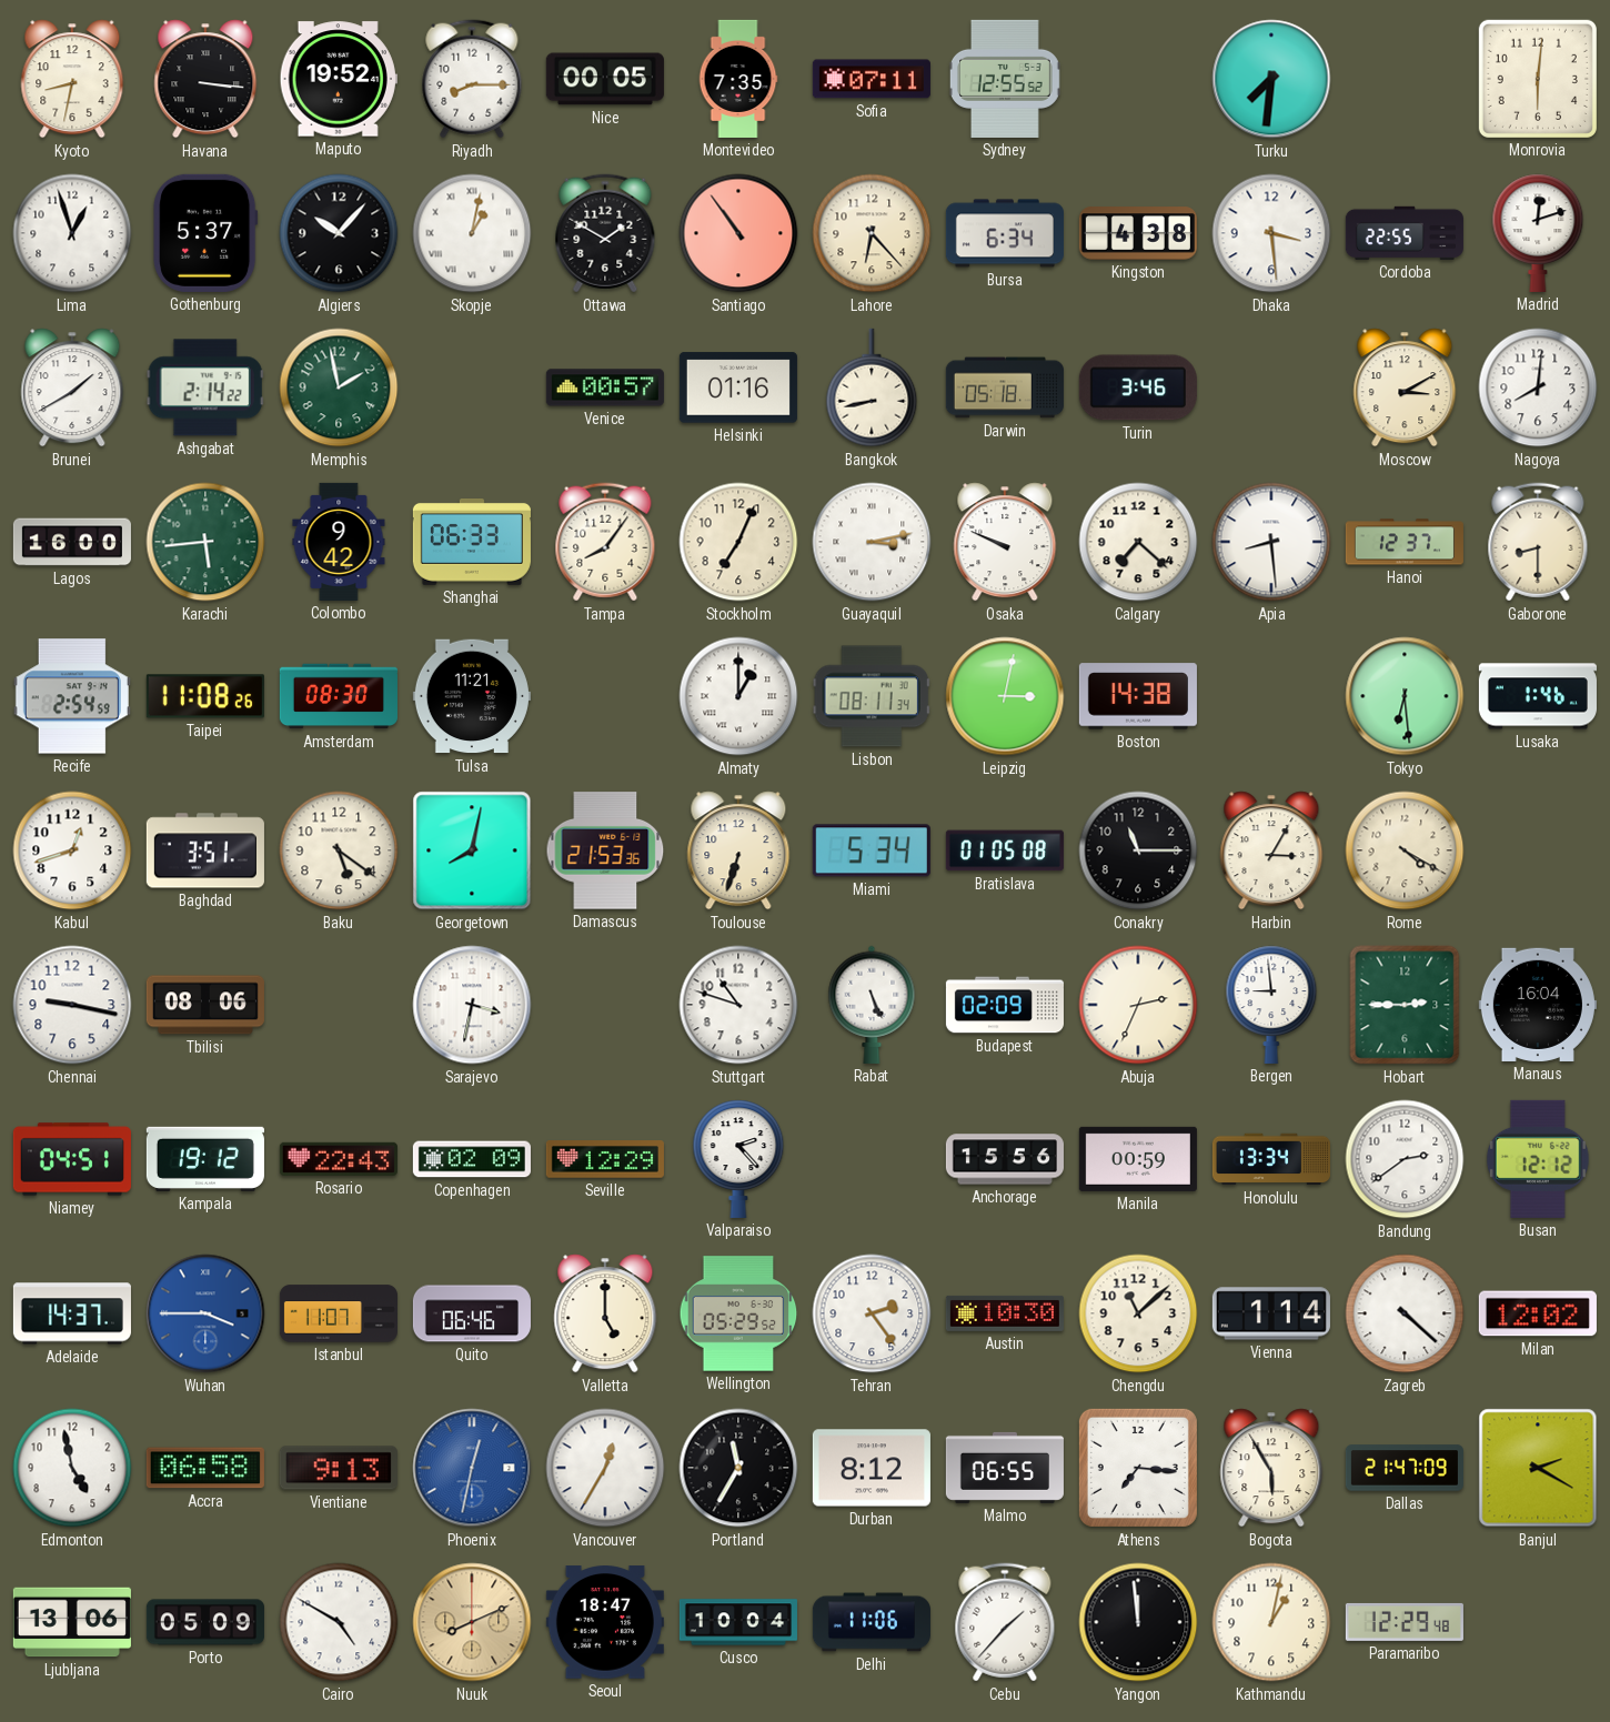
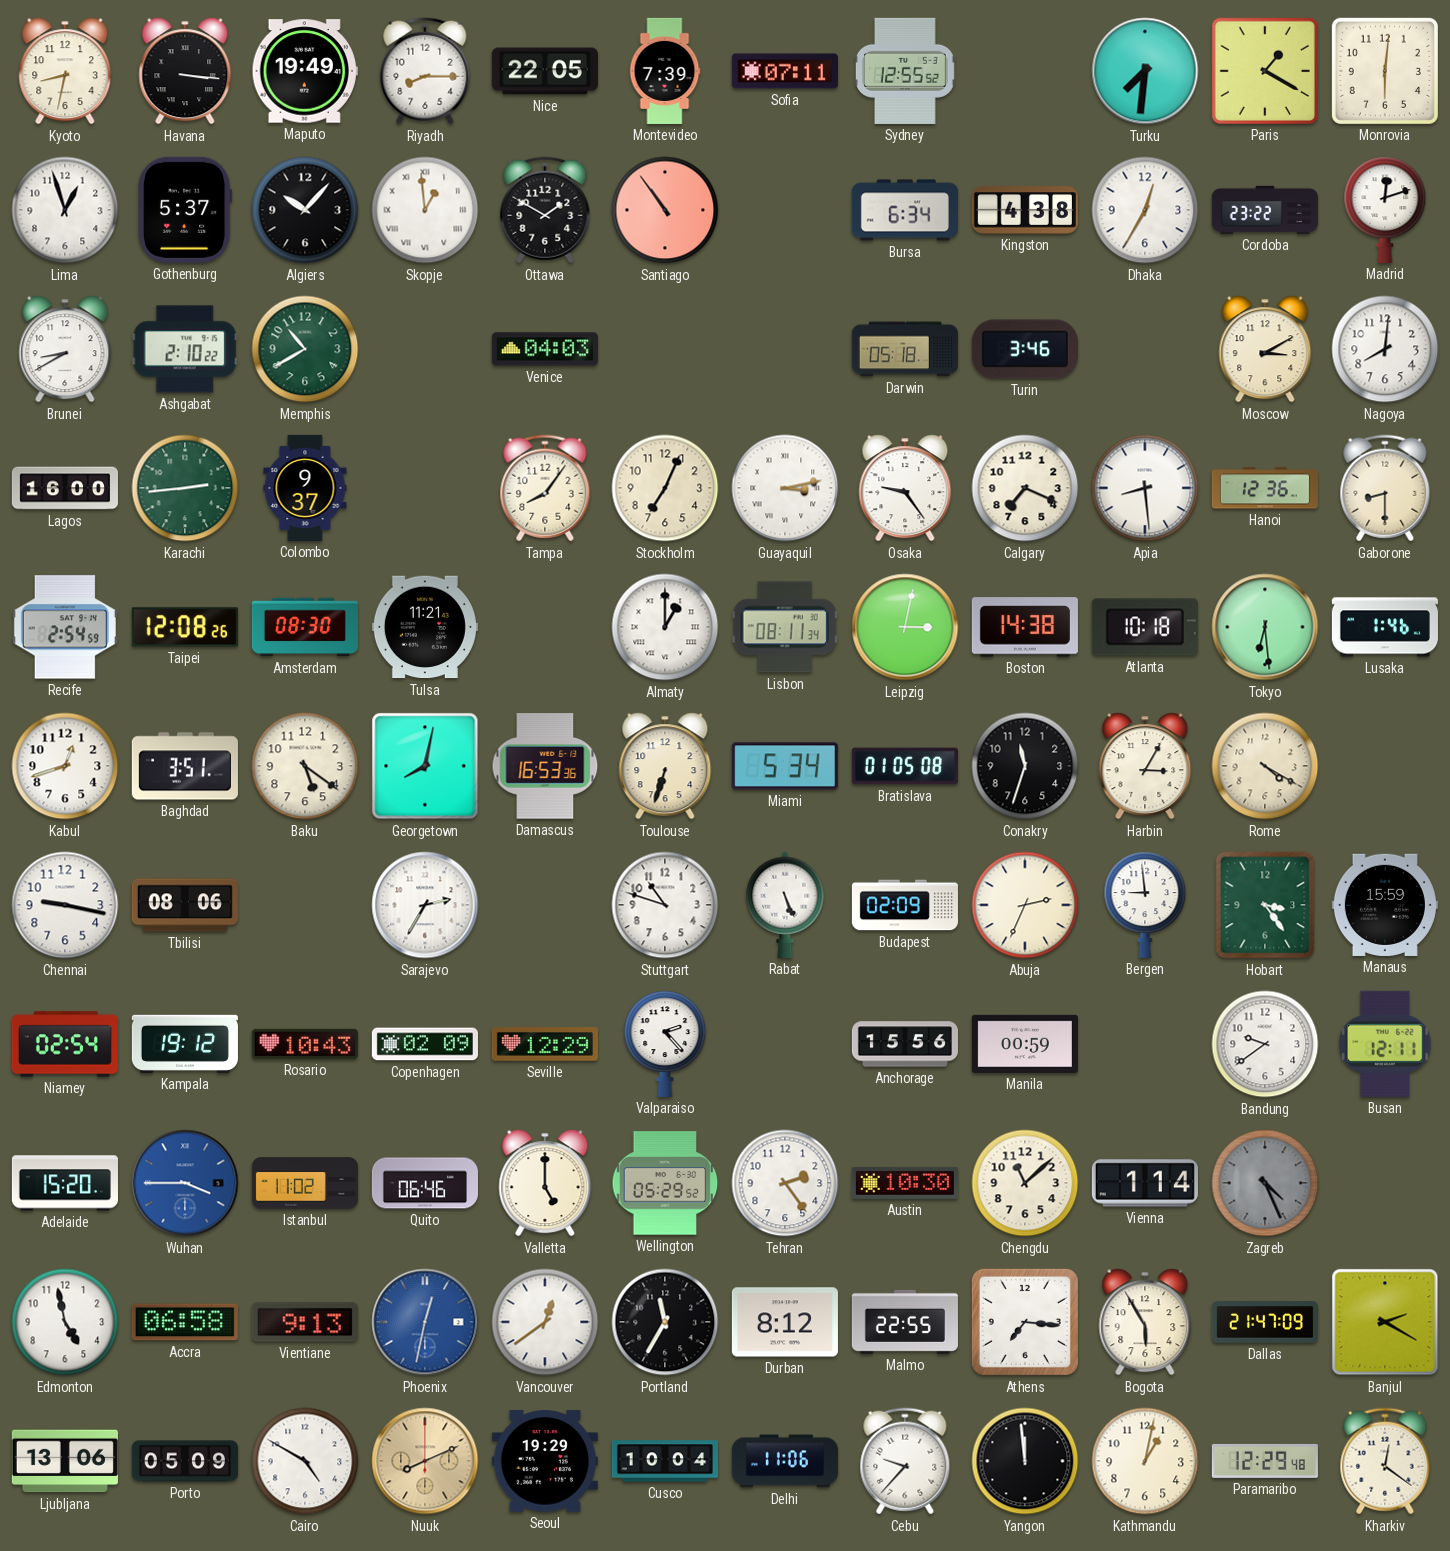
Maputo: 19:52 -> 19:49 (305, 71)
Nice: 00:05 -> 22:05 (545, 71)
Montevideo: 7:35 -> 7:39 (665, 71)
Paris: none -> 1:20 (1265, 71)
Skopje: 1:02 -> 12:59 (425, 210)
Lahore: 6:23 -> none (872, 233)
Dhaka: 3:29 -> 12:35 (1145, 210)
Cordoba: 22:55 -> 23:22 (1265, 210)
Brunei: 1:40 -> 8:40 (65, 349)
Ashgabat: 2:14 -> 2:10 (185, 349)
Memphis: 1:58 -> 10:40 (305, 349)
Venice: 00:57 -> 04:03 (545, 349)
Helsinki: 01:16 -> none (738, 387)
Bangkok: 8:43 -> none (872, 387)
Karachi: 5:44 -> 2:44 (185, 488)
Colombo: 9:42 -> 9:37 (305, 488)
Shanghai: 06:33 -> none (472, 543)
Osaka: 9:49 -> 9:24 (905, 488)
Calgary: 7:22 -> 7:19 (1025, 488)
Hanoi: 12:37 -> 12:36 (1265, 488)
Taipei: 11:08 -> 12:08 (185, 627)
Atlanta: none -> 10:18 (1145, 627)
Damascus: 21:53 -> 16:53 (545, 766)
Conakry: 11:15 -> 11:33 (1025, 766)
Sarajevo: 3:32 -> 2:35 (425, 905)
Hobart: 2:45 -> 3:24 (1265, 905)
Manaus: 16:04 -> 15:59 (1385, 905)
Niamey: 04:51 -> 02:54 (65, 1044)
Rosario: 22:43 -> 10:43 (305, 1044)
Honolulu: 13:34 -> none (1271, 1159)
Bandung: 2:39 -> 9:39 (1265, 1044)
Busan: 12:12 -> 12:11 (1385, 1044)
Adelaide: 14:37 -> 15:20 (65, 1183)
Istanbul: 11:07 -> 11:02 (305, 1183)
Zagreb: 4:22 -> 4:26 (1265, 1183)
Zagreb dial: white -> grey (1265, 1183)
Milan: 12:02 -> none (1538, 1313)
Vancouver: 12:35 -> 12:39 (545, 1322)
Malmo: 06:55 -> 22:55 (905, 1322)
Seoul: 18:47 -> 19:29 (545, 1461)
Cebu: 1:37 -> 9:37 (905, 1461)
Kharkiv: none -> 12:21 (1385, 1461)
